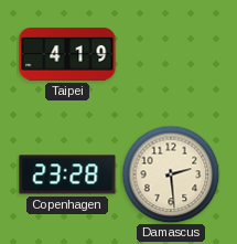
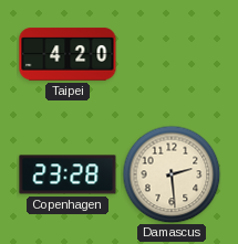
Taipei: 4:19 -> 4:20 (68, 54)
